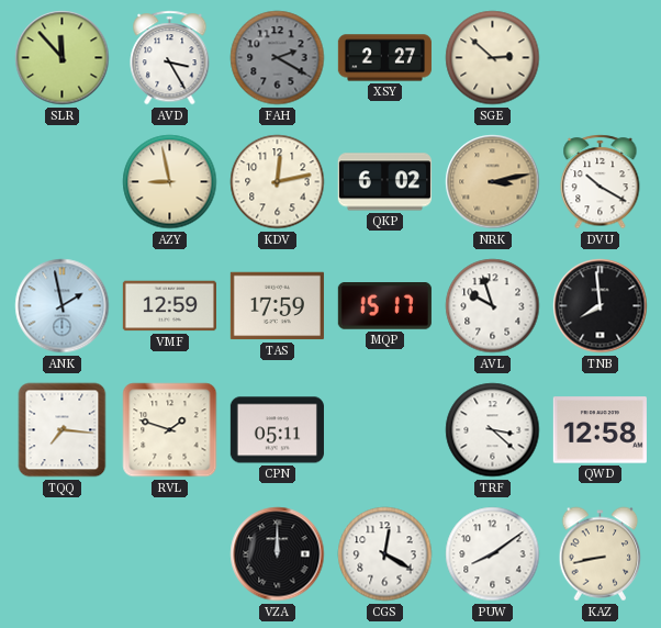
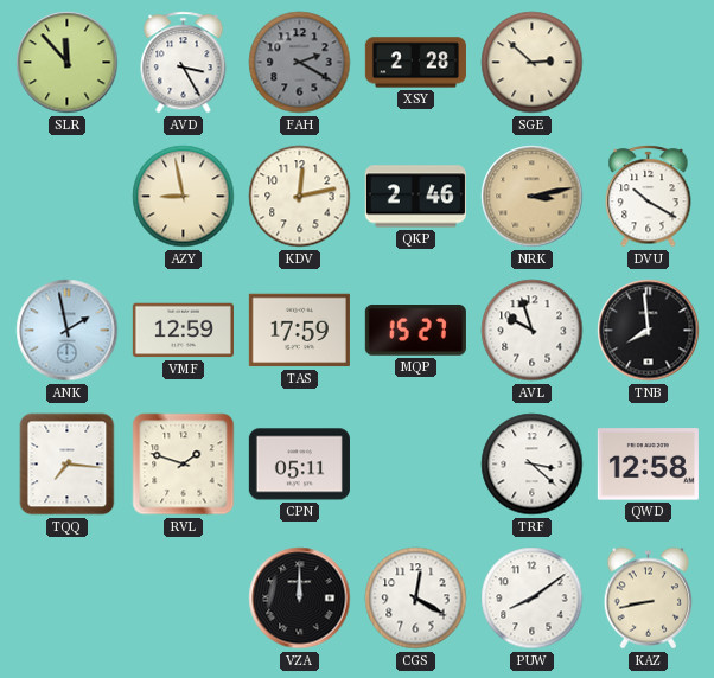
XSY: 2:27 -> 2:28 (415, 63)
QKP: 6:02 -> 2:46 (415, 197)
MQP: 15:17 -> 15:27 (415, 331)
